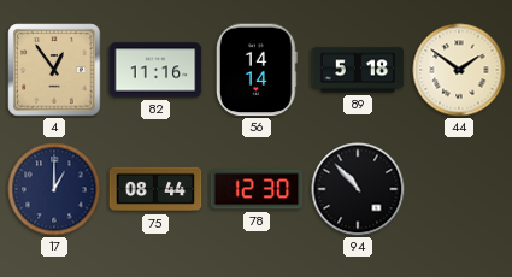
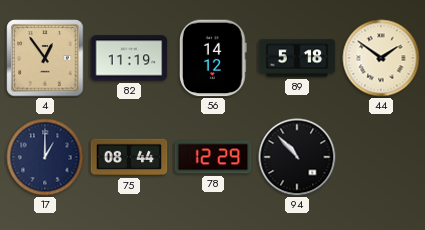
82: 11:16 -> 11:19 (129, 58)
56: 14:14 -> 14:12 (213, 58)
78: 12:30 -> 12:29 (213, 157)
